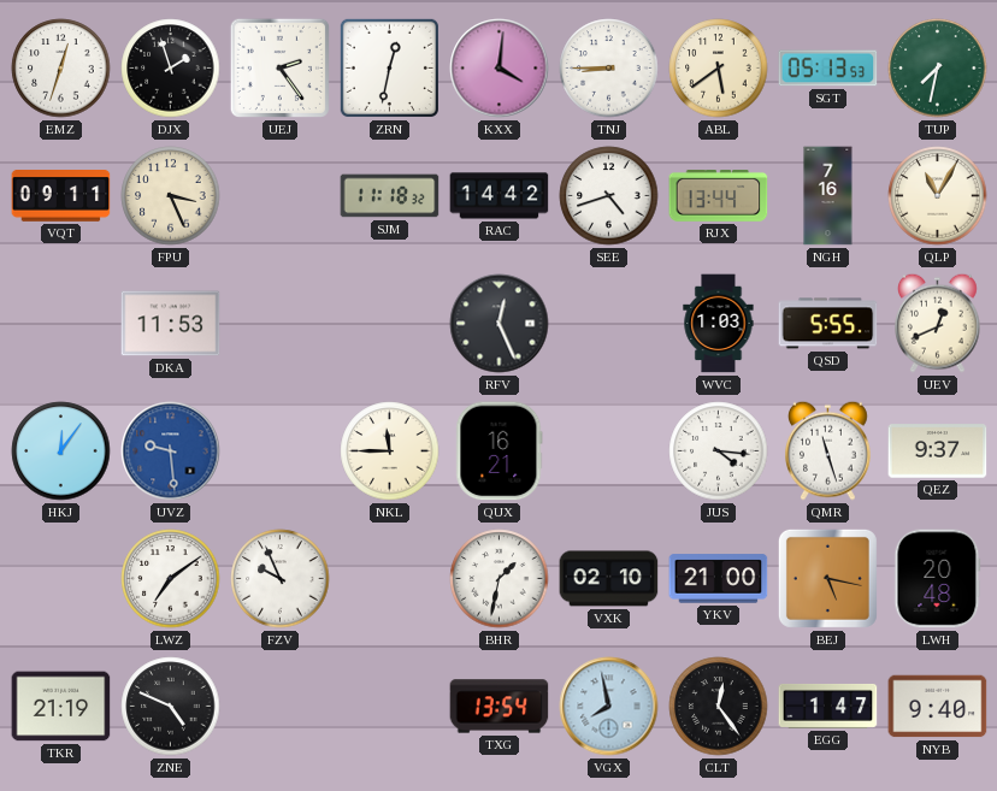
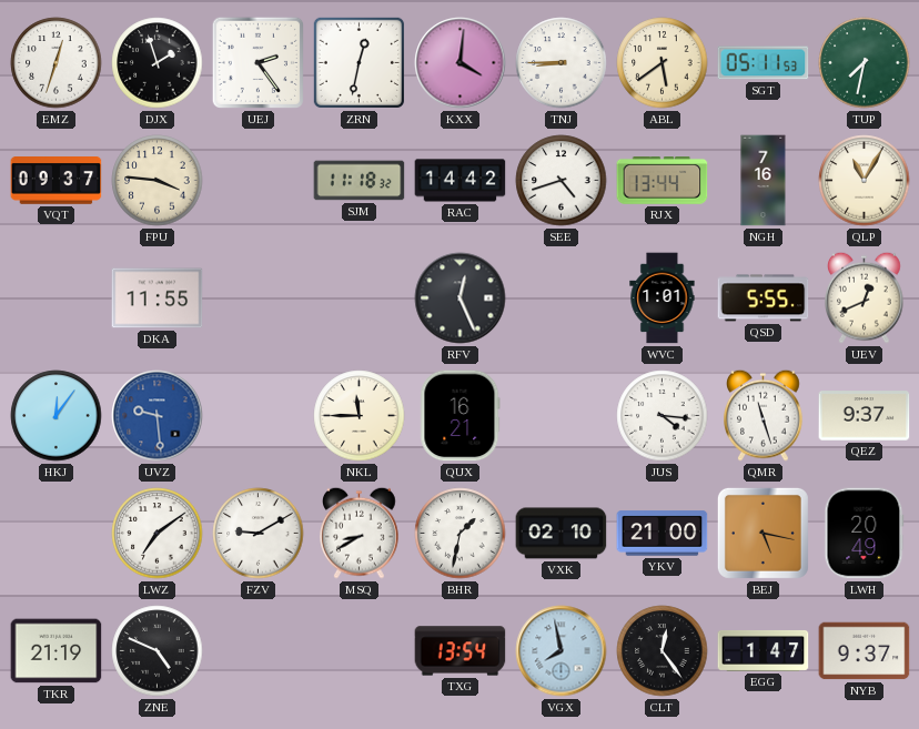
SGT: 05:13 -> 05:11 (764, 63)
VQT: 09:11 -> 09:37 (57, 181)
FPU: 3:26 -> 3:46 (158, 181)
DKA: 11:53 -> 11:55 (158, 298)
WVC: 1:03 -> 1:01 (663, 298)
FZV: 9:56 -> 9:10 (259, 534)
MSQ: none -> 8:40 (360, 533)
LWH: 20:48 -> 20:49 (865, 534)
NYB: 9:40 -> 9:37 (865, 651)
